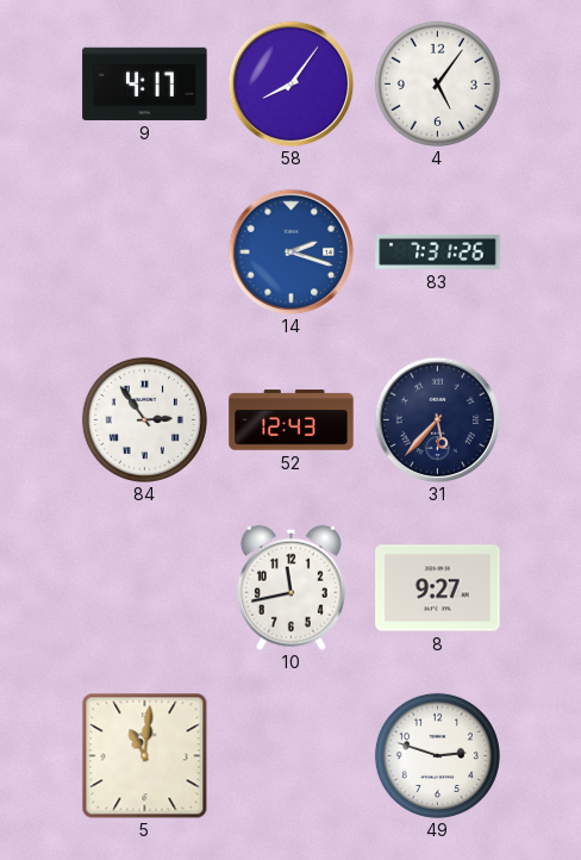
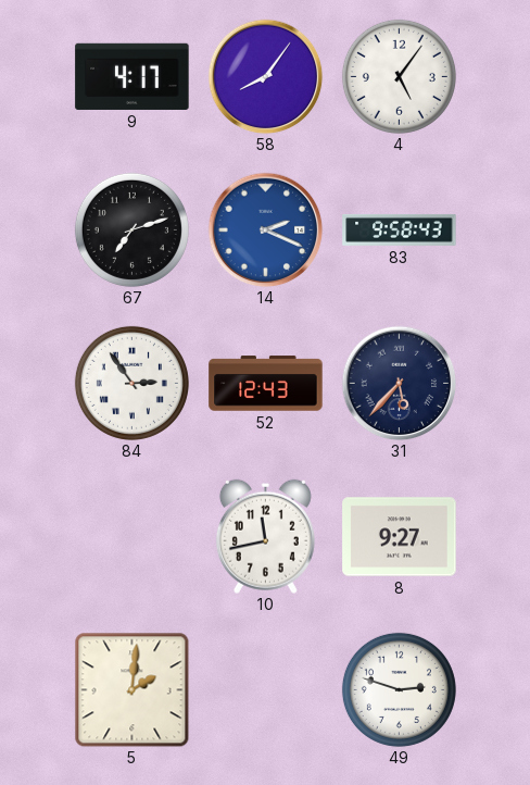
67: none -> 7:12 (131, 229)
14: 2:18 -> 2:19 (265, 229)
83: 7:31 -> 9:58 (400, 229)
5: 11:01 -> 2:01 (131, 689)
